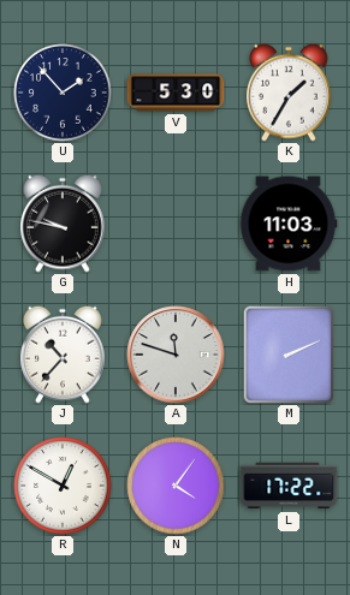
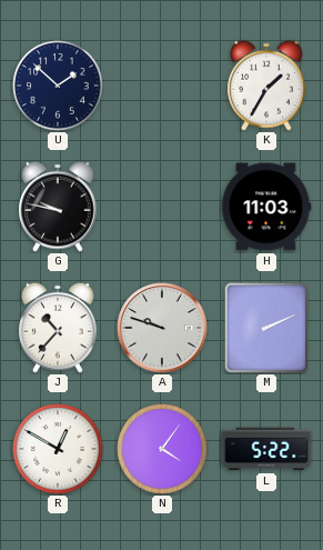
U: 1:53 -> 1:52 (58, 86)
V: 5:30 -> none (176, 93)
A: 11:48 -> 9:48 (162, 328)
L: 17:22 -> 5:22 (266, 449)
